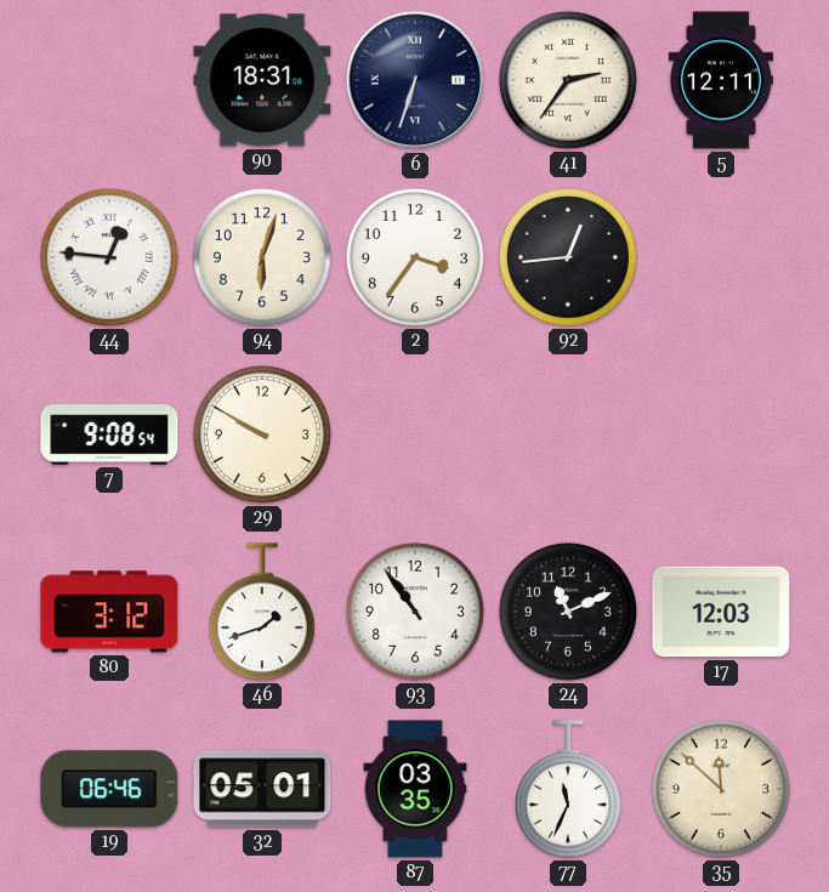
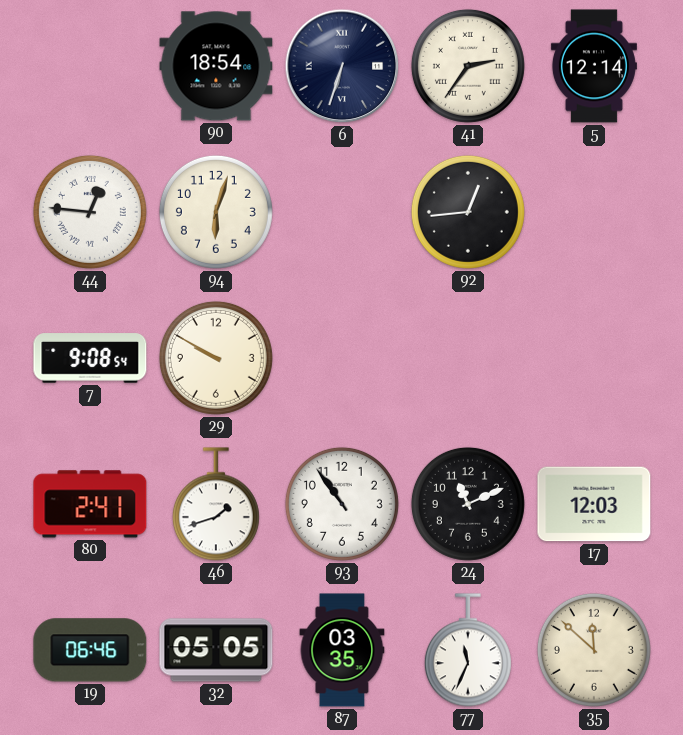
90: 18:31 -> 18:54 (216, 66)
5: 12:11 -> 12:14 (594, 66)
2: 3:36 -> none (415, 257)
80: 3:12 -> 2:41 (90, 504)
32: 05:01 -> 05:05 (216, 650)
